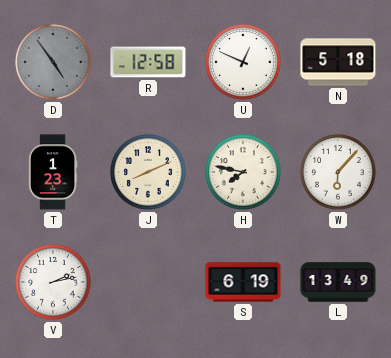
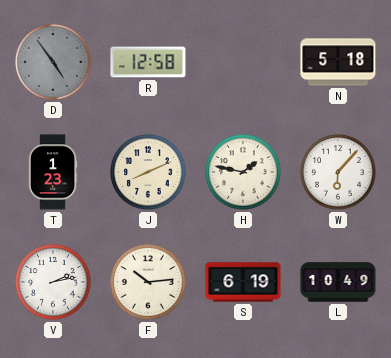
U: 12:49 -> none (243, 62)
H: 7:47 -> 1:47 (243, 172)
F: none -> 10:14 (148, 282)
L: 13:49 -> 10:49 (338, 282)
